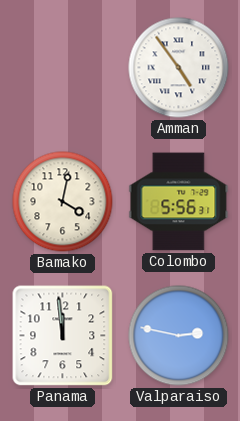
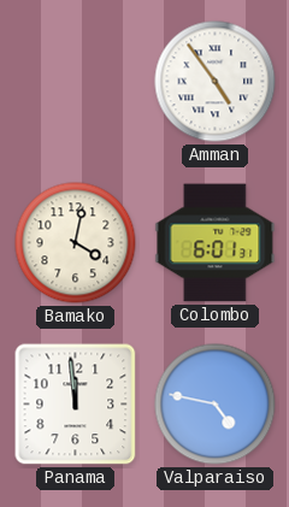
Colombo: 5:56 -> 6:01 (216, 243)
Valparaiso: 2:47 -> 4:47 (216, 405)
